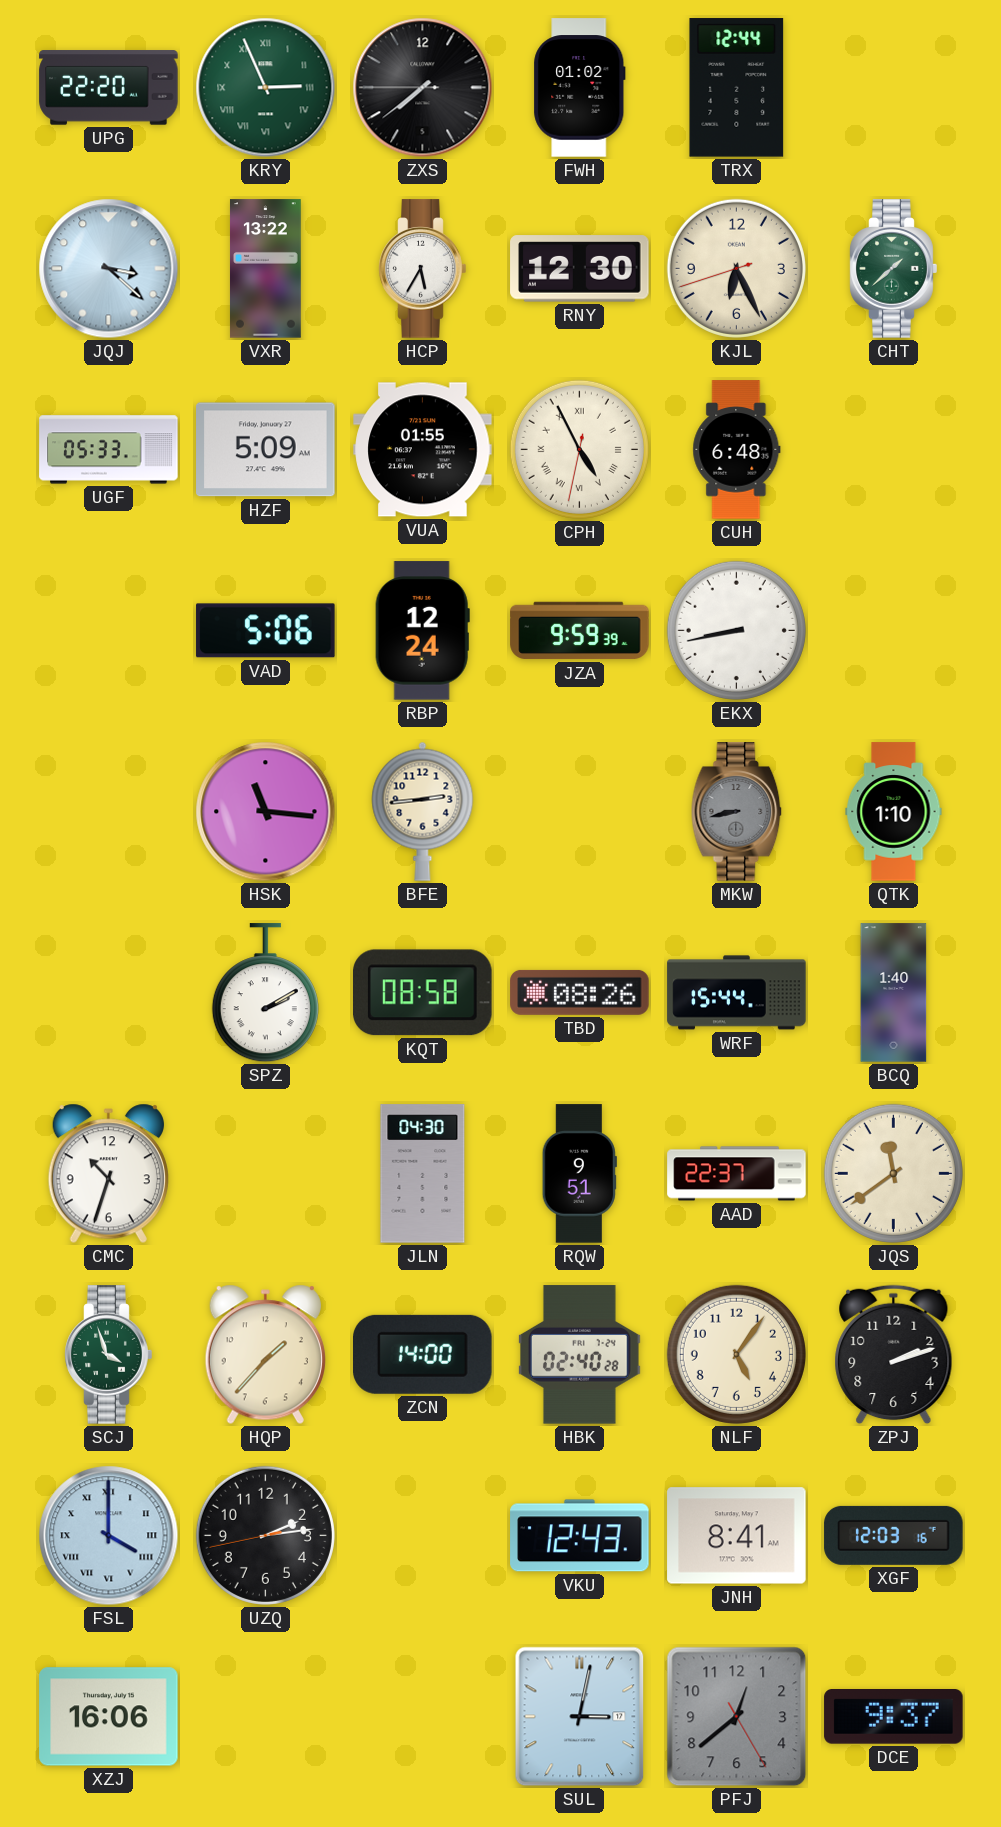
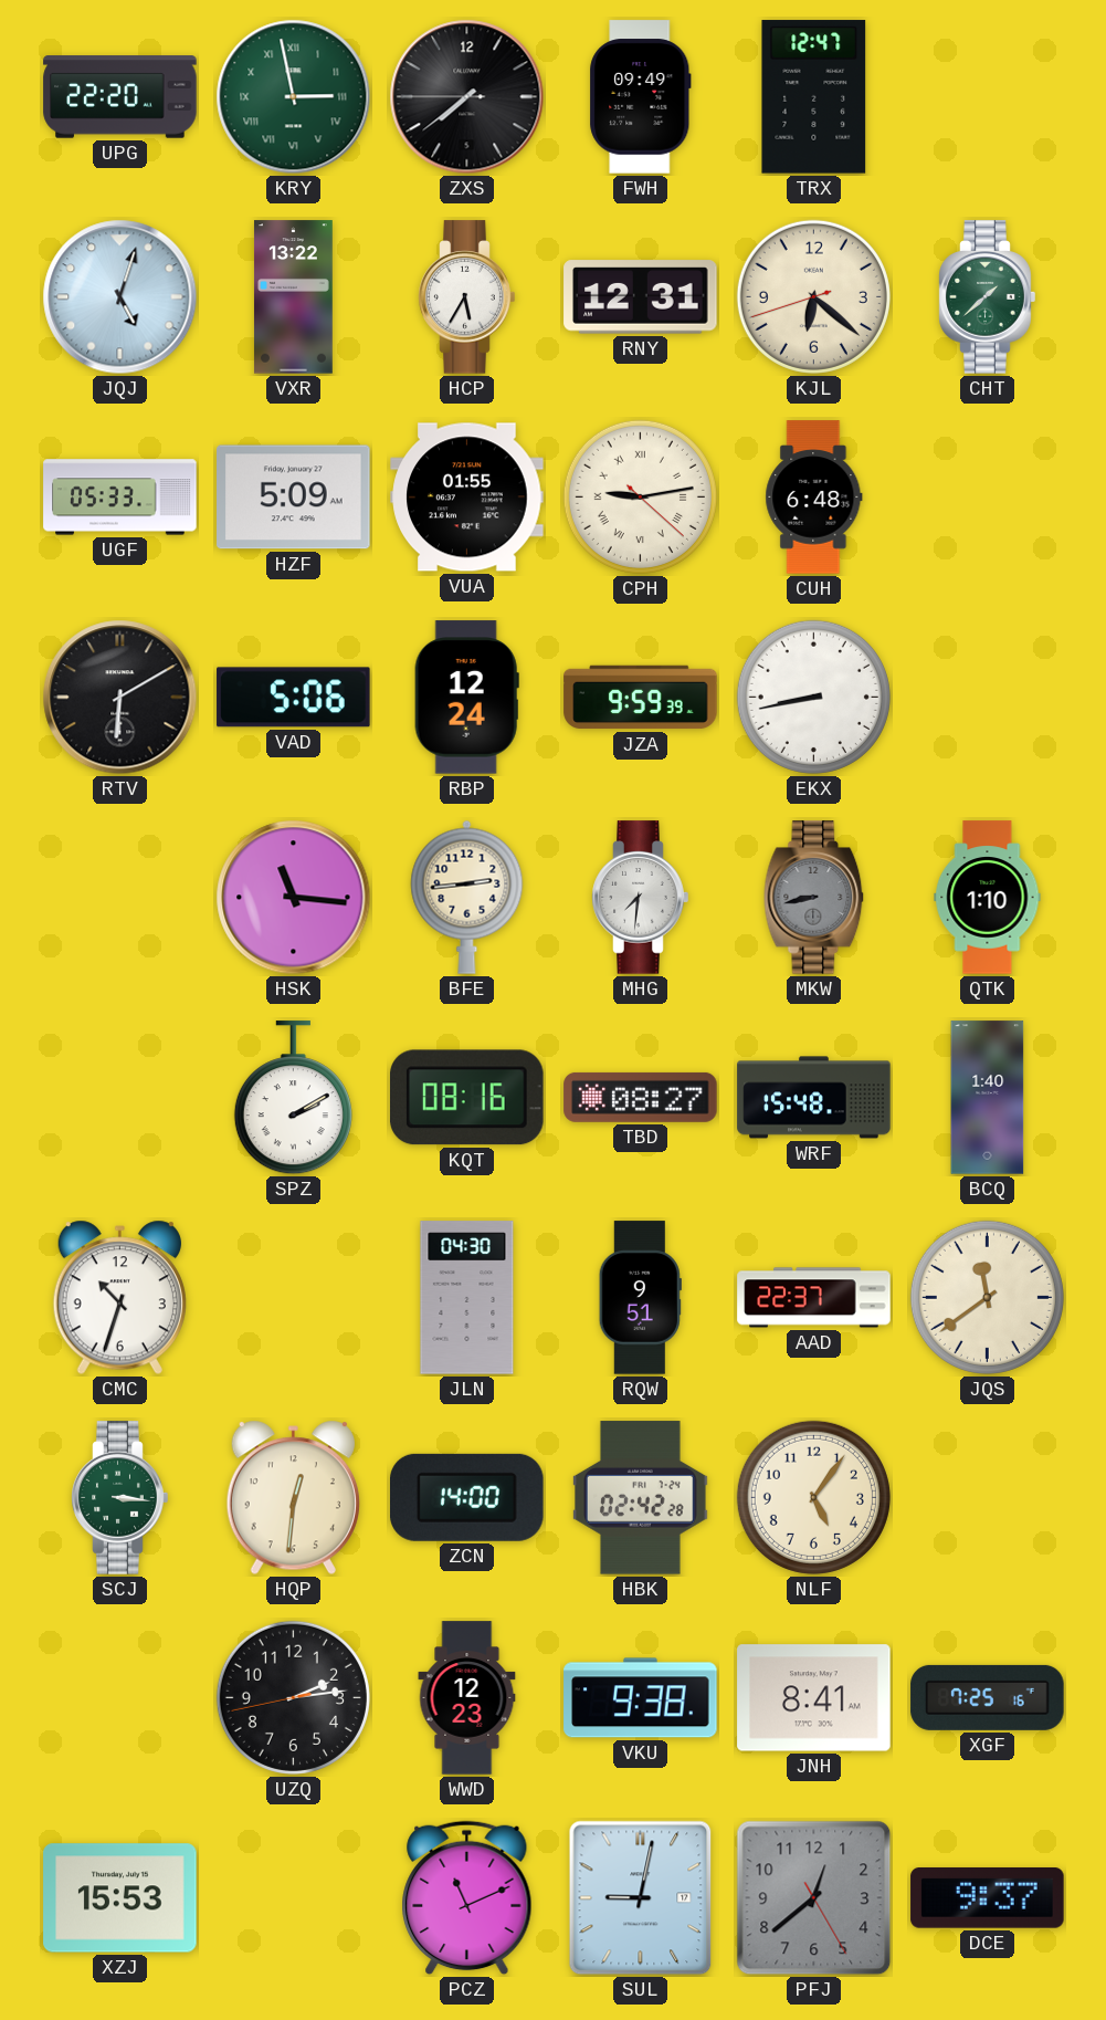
KRY: 2:56 -> 2:58 (294, 97)
FWH: 01:02 -> 09:49 (641, 97)
TRX: 12:44 -> 12:47 (814, 97)
JQJ: 3:22 -> 5:03 (120, 297)
RNY: 12:30 -> 12:31 (641, 297)
KJL: 6:25 -> 6:21 (813, 296)
CPH: 4:55 -> 9:13 (640, 496)
RTV: none -> 6:10 (120, 698)
MHG: none -> 7:31 (641, 898)
KQT: 08:58 -> 08:16 (467, 1098)
TBD: 08:26 -> 08:27 (641, 1097)
WRF: 15:44 -> 15:48 (814, 1098)
SCJ: 3:57 -> 3:16 (120, 1498)
HQP: 1:37 -> 12:31 (293, 1498)
HBK: 02:40 -> 02:42 (641, 1498)
ZPJ: 2:12 -> none (894, 1355)
FSL: 4:00 -> none (109, 1536)
WWD: none -> 12:23 (467, 1698)
VKU: 12:43 -> 9:38 (641, 1698)
XGF: 12:03 -> 7:25 (988, 1697)
XZJ: 16:06 -> 15:53 (120, 1898)
PCZ: none -> 11:11 (467, 1898)
SUL: 3:02 -> 9:02 (641, 1898)
